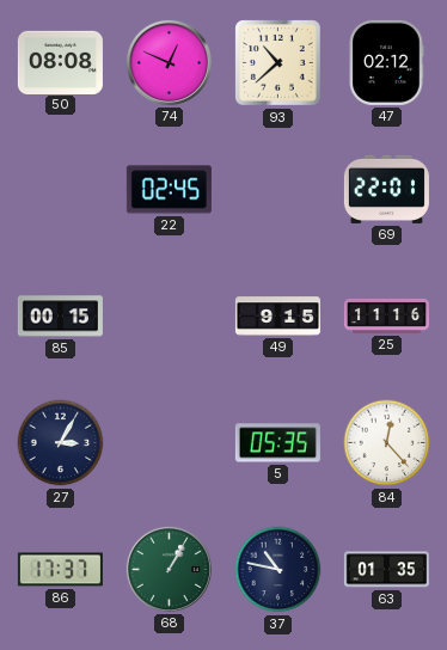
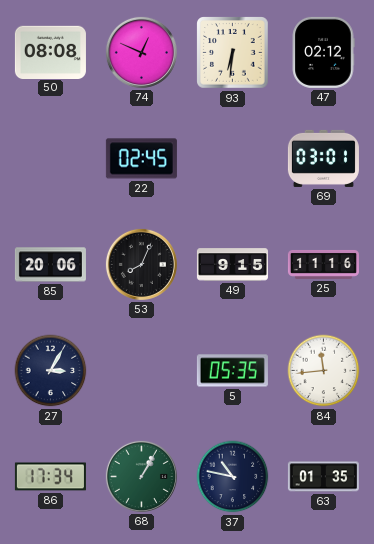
93: 10:38 -> 6:31 (233, 53)
69: 22:01 -> 03:01 (323, 158)
85: 00:15 -> 20:06 (50, 265)
53: none -> 8:04 (141, 264)
84: 12:23 -> 11:44 (324, 371)
86: 17:37 -> 17:34 (50, 477)
